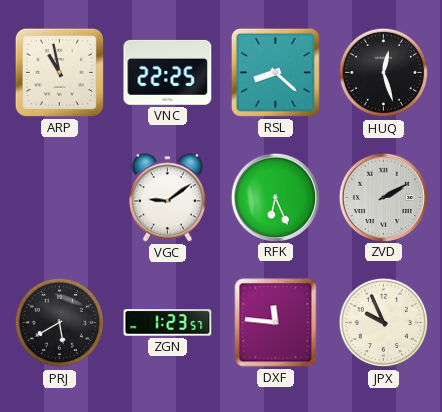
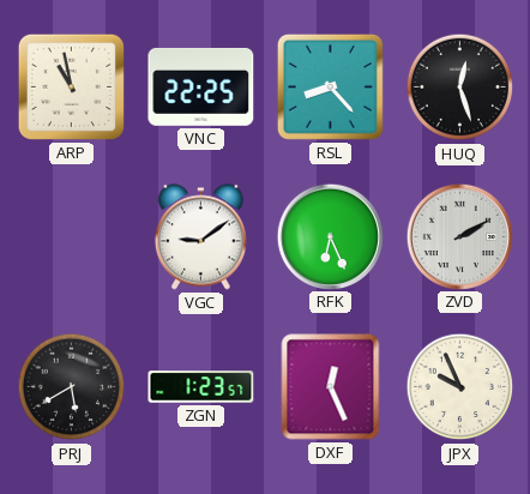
RSL: 8:22 -> 8:23 (330, 86)
DXF: 11:46 -> 12:26 (331, 387)
